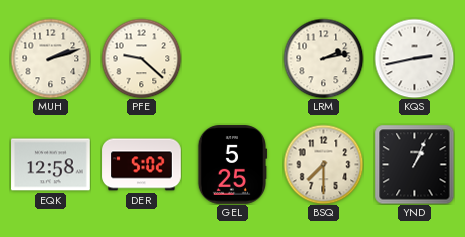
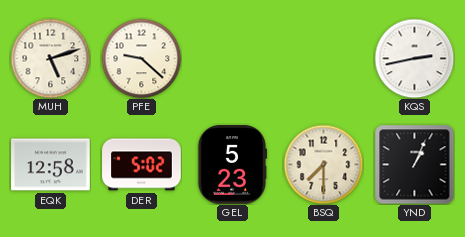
MUH: 2:12 -> 5:12 (50, 58)
LRM: 2:13 -> none (323, 58)
GEL: 5:25 -> 5:23 (232, 165)
